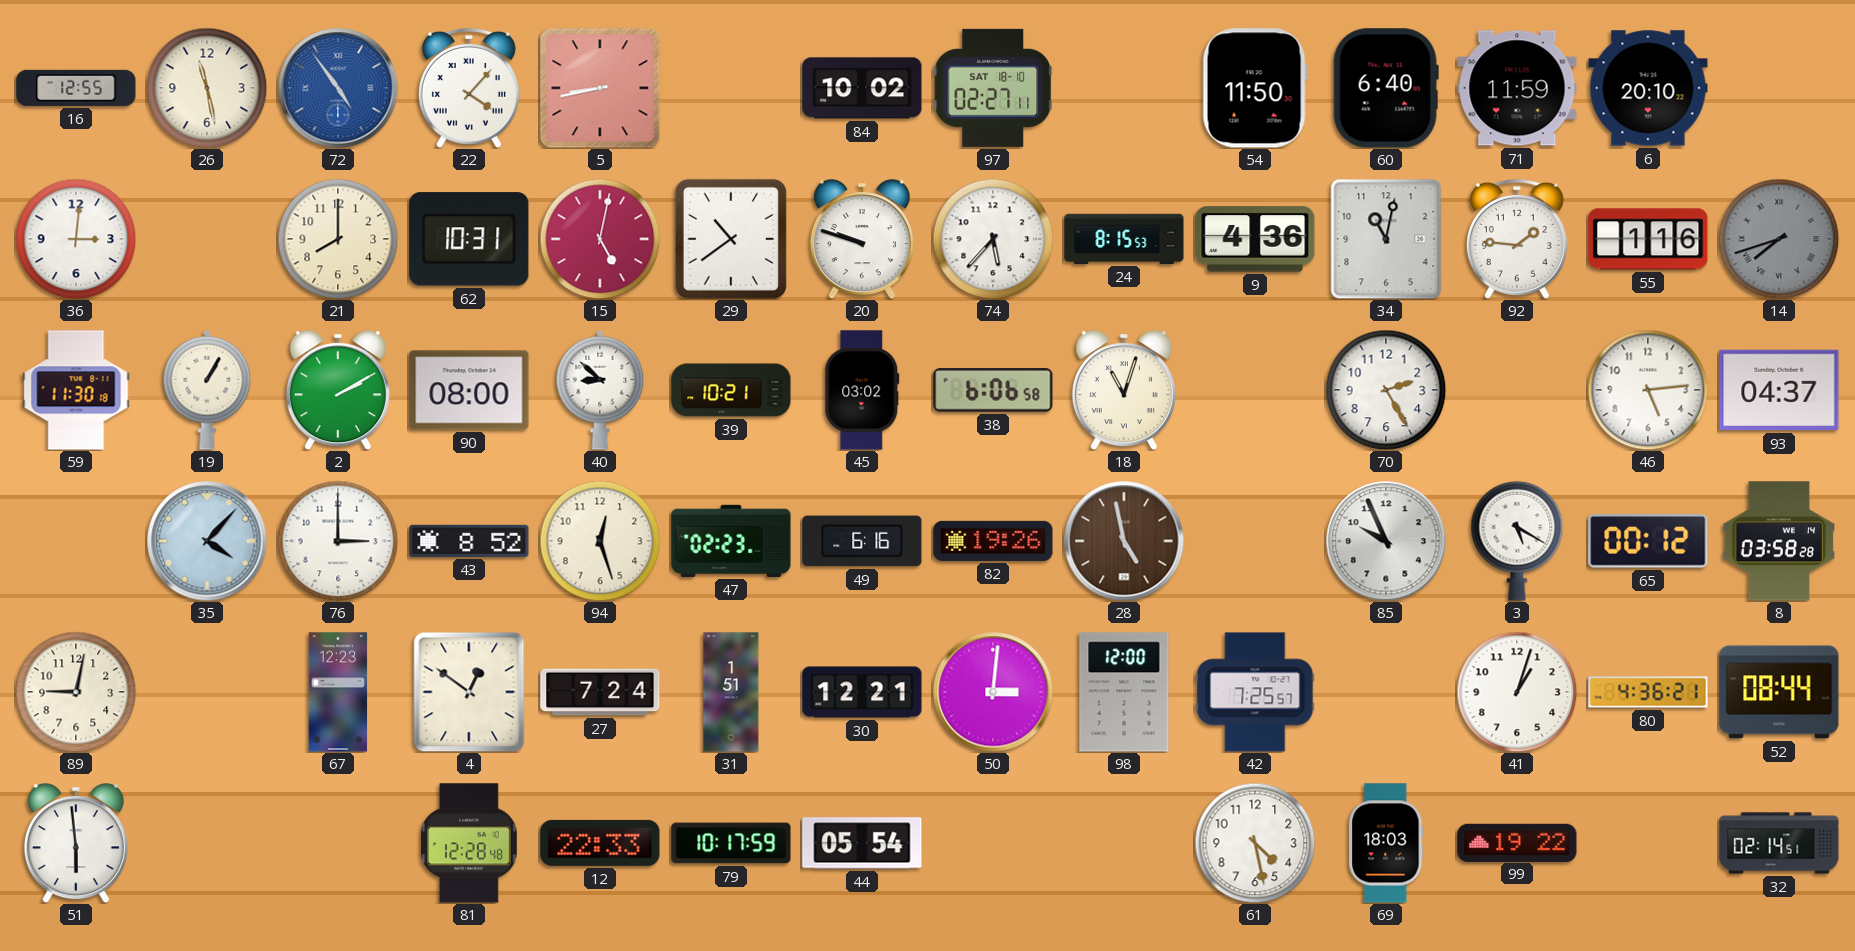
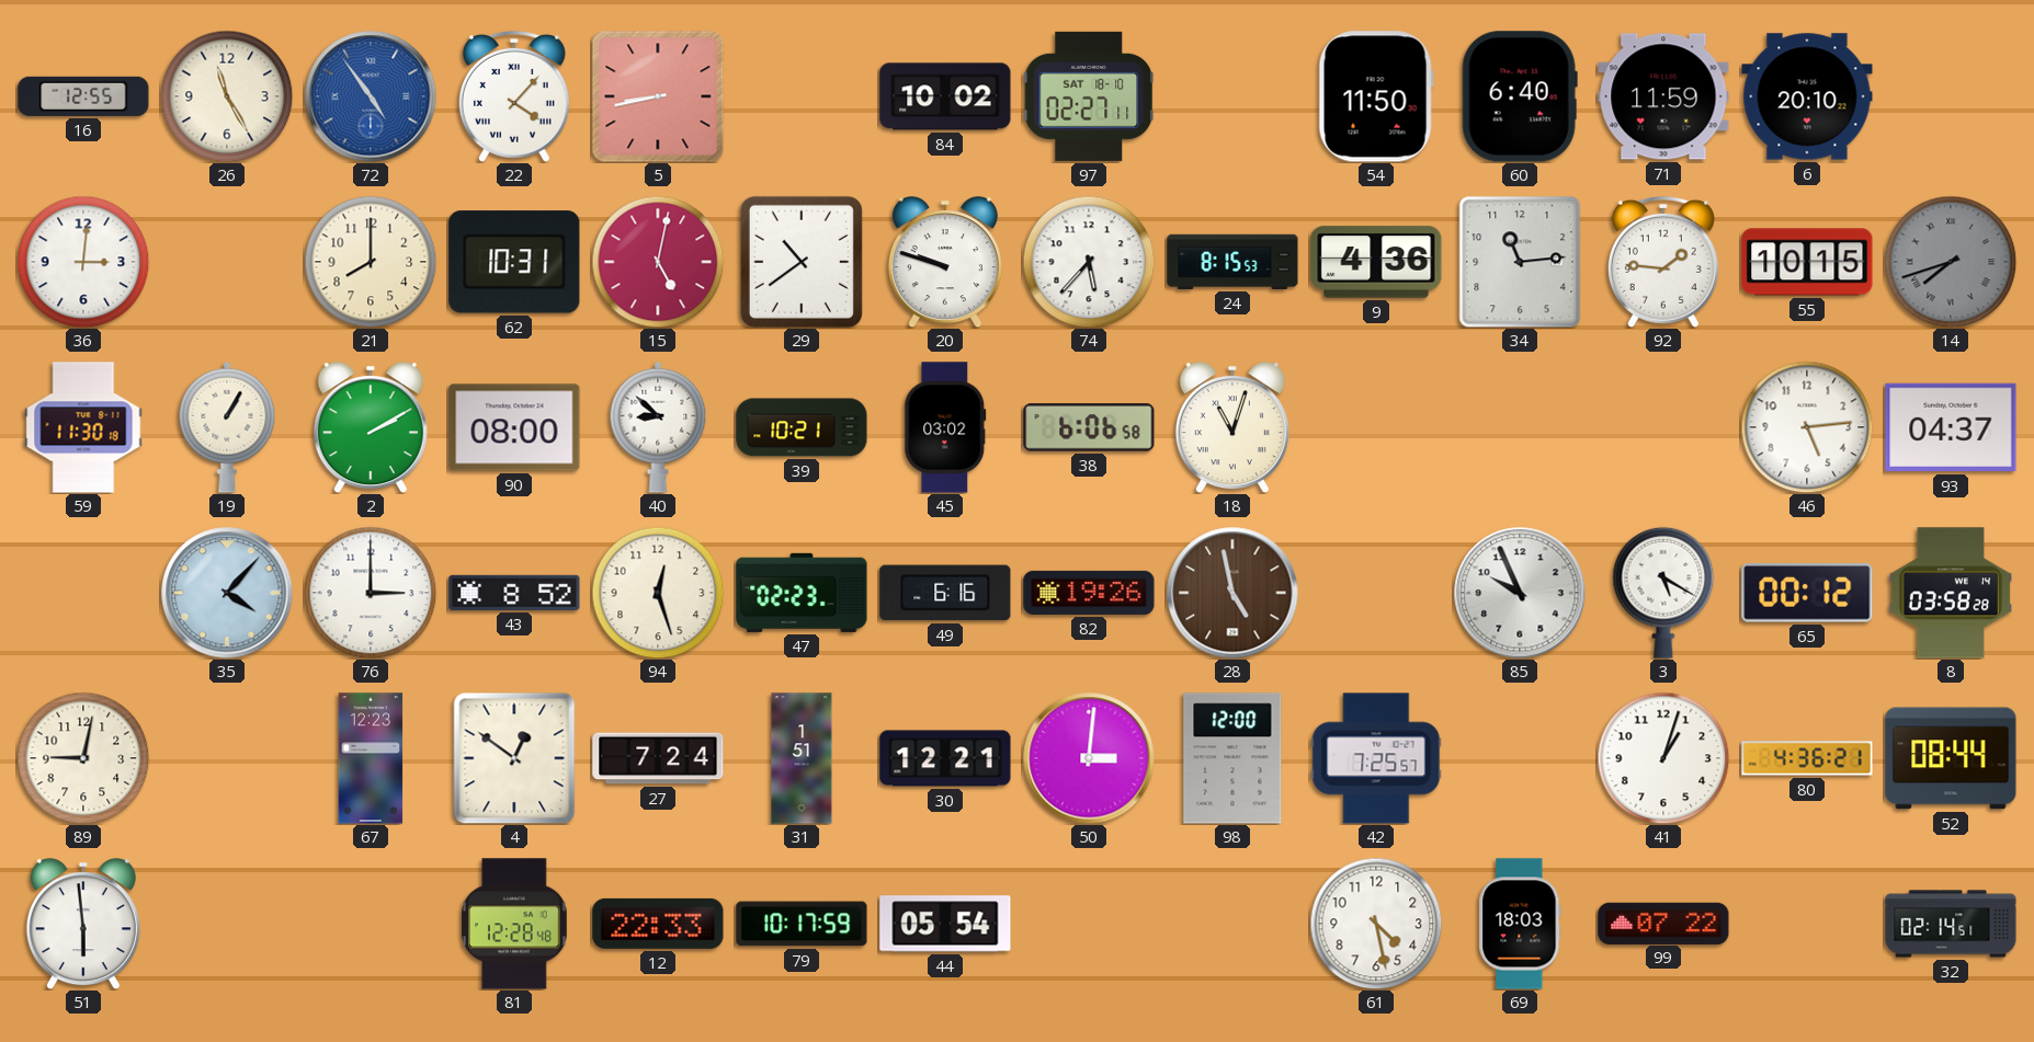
26: 11:28 -> 11:25 (227, 96)
34: 11:02 -> 11:14 (1520, 262)
55: 1:16 -> 10:15 (1807, 262)
70: 2:25 -> none (1386, 390)
99: 19:22 -> 07:22 (1663, 923)
